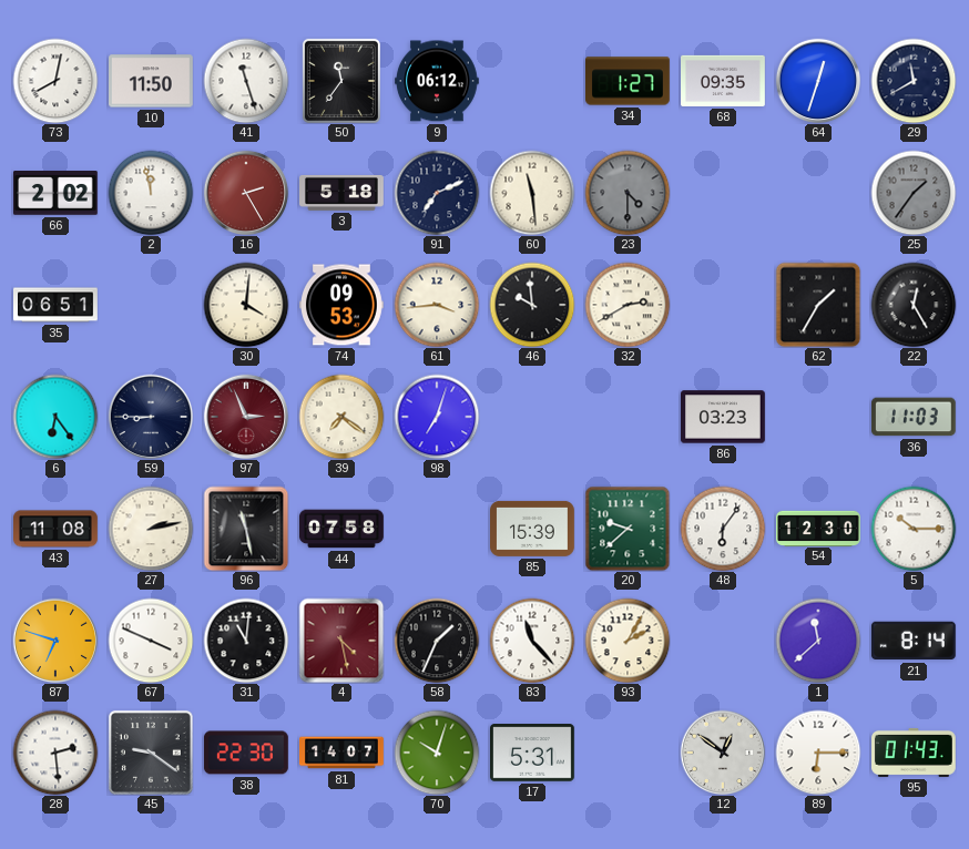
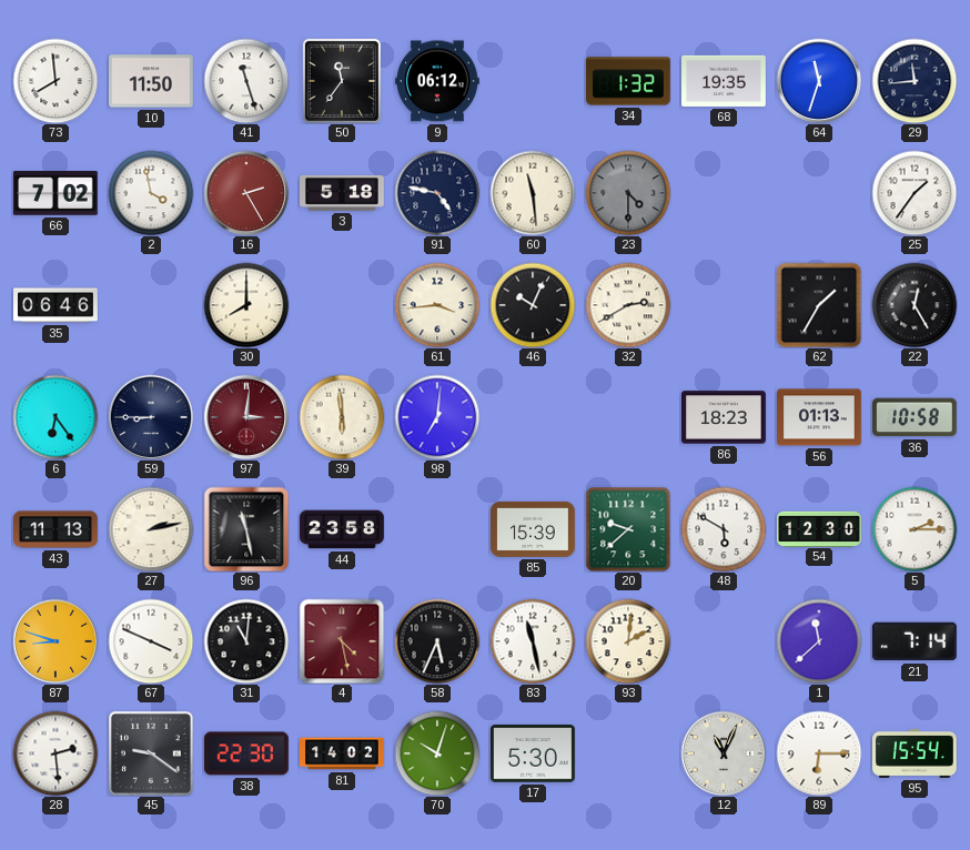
73: 8:02 -> 7:59 (55, 81)
34: 1:27 -> 1:32 (629, 81)
68: 09:35 -> 19:35 (725, 81)
64: 12:33 -> 11:33 (819, 81)
29: 11:40 -> 11:44 (915, 81)
66: 2:02 -> 7:02 (57, 193)
2: 11:58 -> 3:58 (151, 193)
91: 7:11 -> 4:47 (437, 193)
25 dial: grey -> white (915, 193)
35: 06:51 -> 06:46 (57, 305)
30: 4:01 -> 8:00 (246, 305)
74: 09:53 -> none (343, 305)
46: 9:59 -> 10:04 (533, 305)
97: 2:56 -> 3:01 (246, 417)
39: 7:21 -> 5:59 (342, 417)
98: 7:03 -> 7:01 (437, 417)
86: 03:23 -> 18:23 (725, 417)
56: none -> 01:13 (820, 417)
36: 11:03 -> 10:58 (915, 417)
43: 11:08 -> 11:13 (55, 529)
44: 07:58 -> 23:58 (343, 529)
48: 6:06 -> 5:50 (724, 529)
5: 10:15 -> 2:15 (915, 529)
87: 6:48 -> 8:48 (55, 641)
58: 1:34 -> 5:34 (437, 641)
83: 11:23 -> 11:28 (533, 641)
93: 2:05 -> 2:01 (628, 641)
21: 8:14 -> 7:14 (915, 641)
81: 14:07 -> 14:02 (343, 753)
17: 5:31 -> 5:30 (534, 753)
12: 12:51 -> 11:04 (724, 753)
95: 01:43 -> 15:54 (916, 753)
